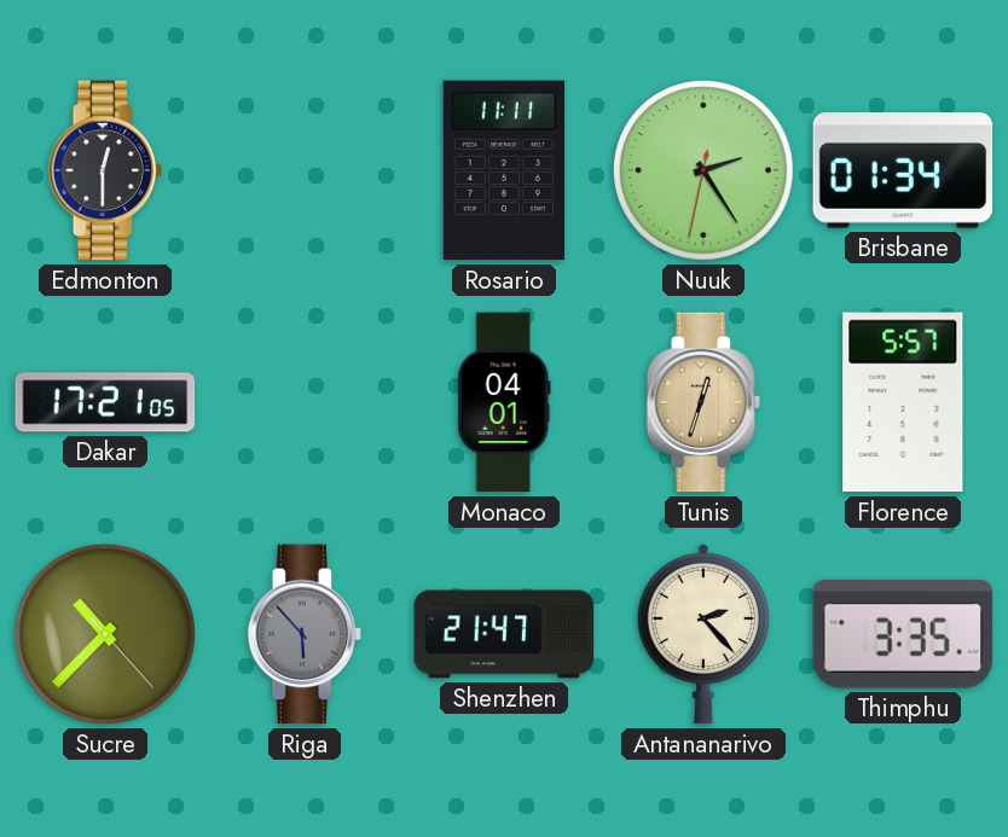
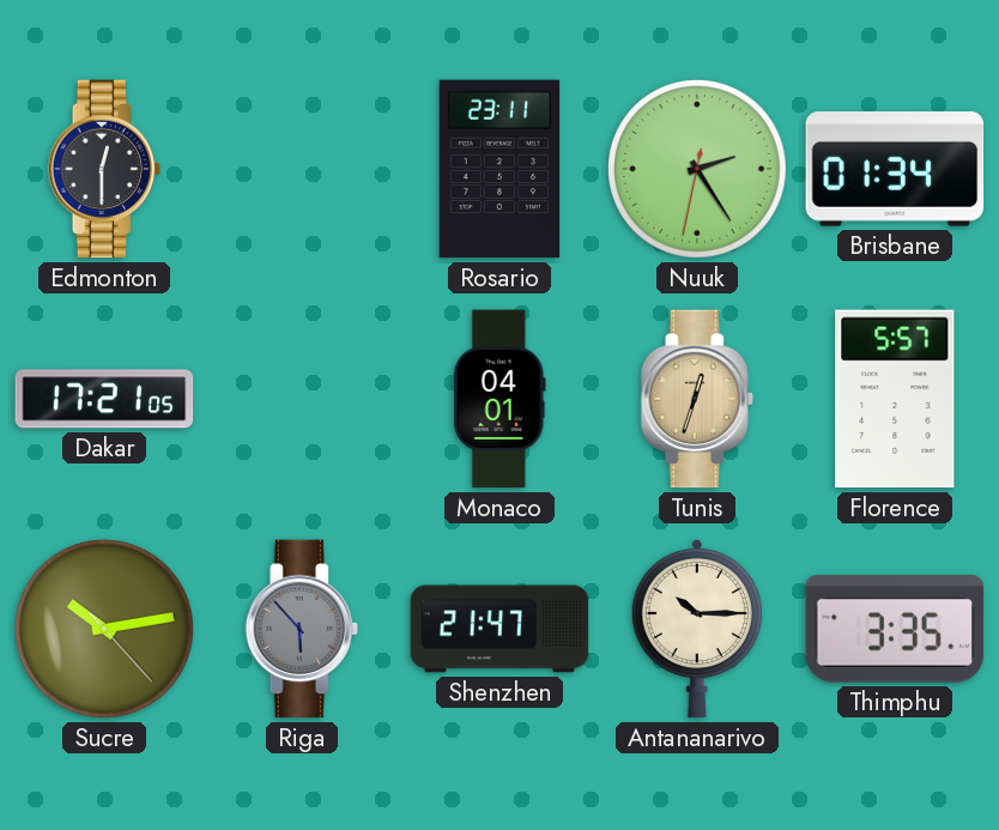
Rosario: 11:11 -> 23:11 (498, 169)
Sucre: 10:37 -> 10:13 (104, 630)
Antananarivo: 2:23 -> 10:15 (697, 629)
